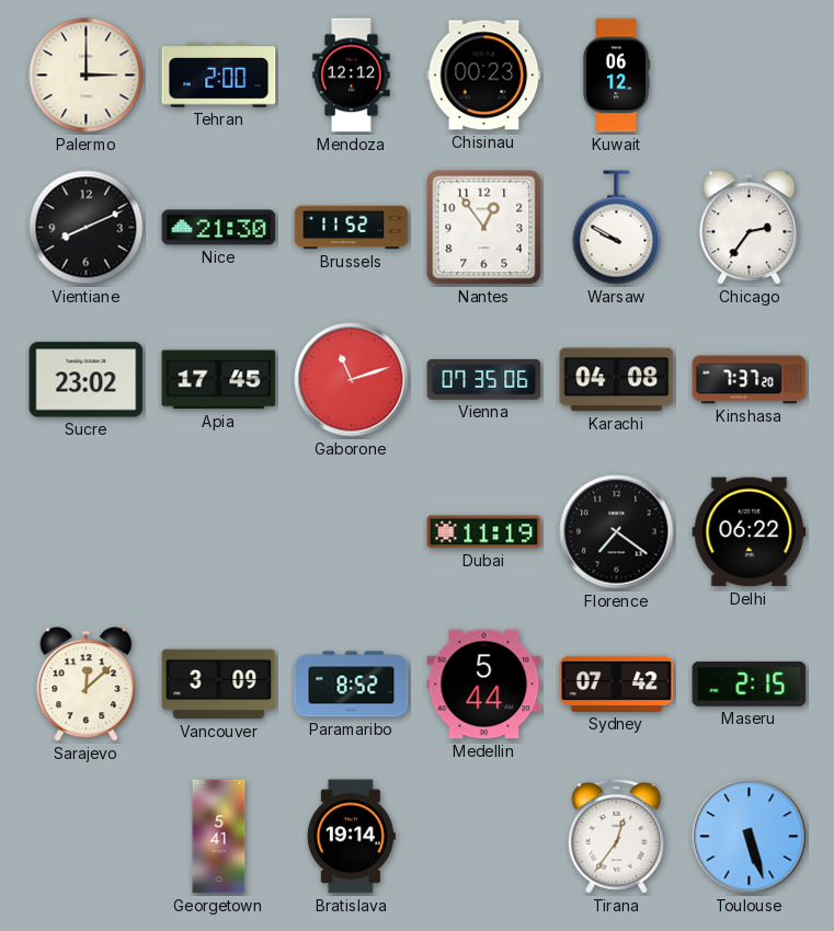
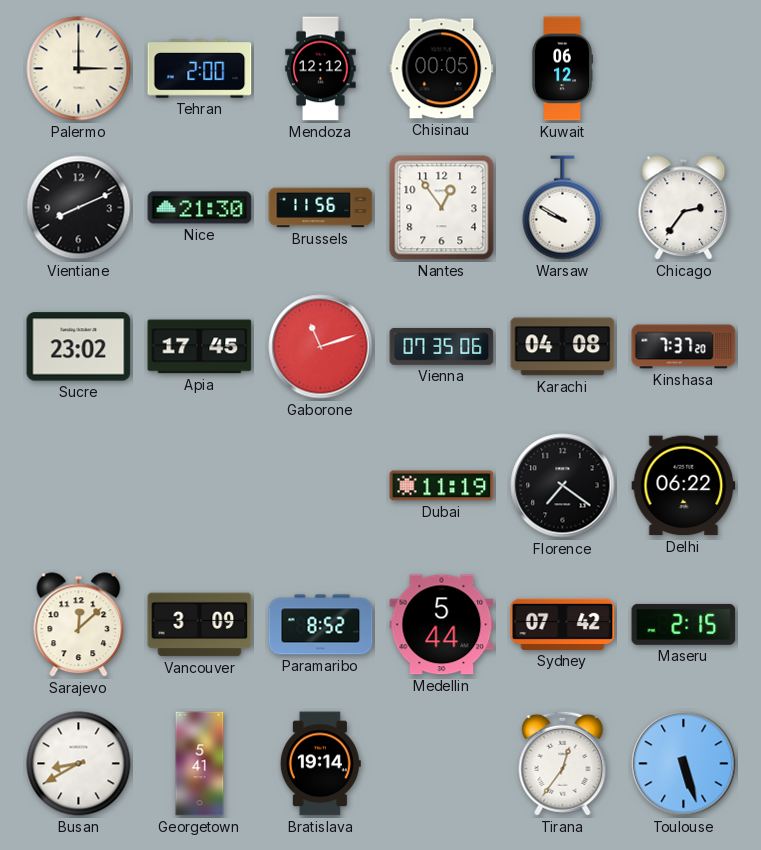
Chisinau: 00:23 -> 00:05 (442, 69)
Brussels: 11:52 -> 11:56 (321, 208)
Busan: none -> 8:40 (79, 764)
